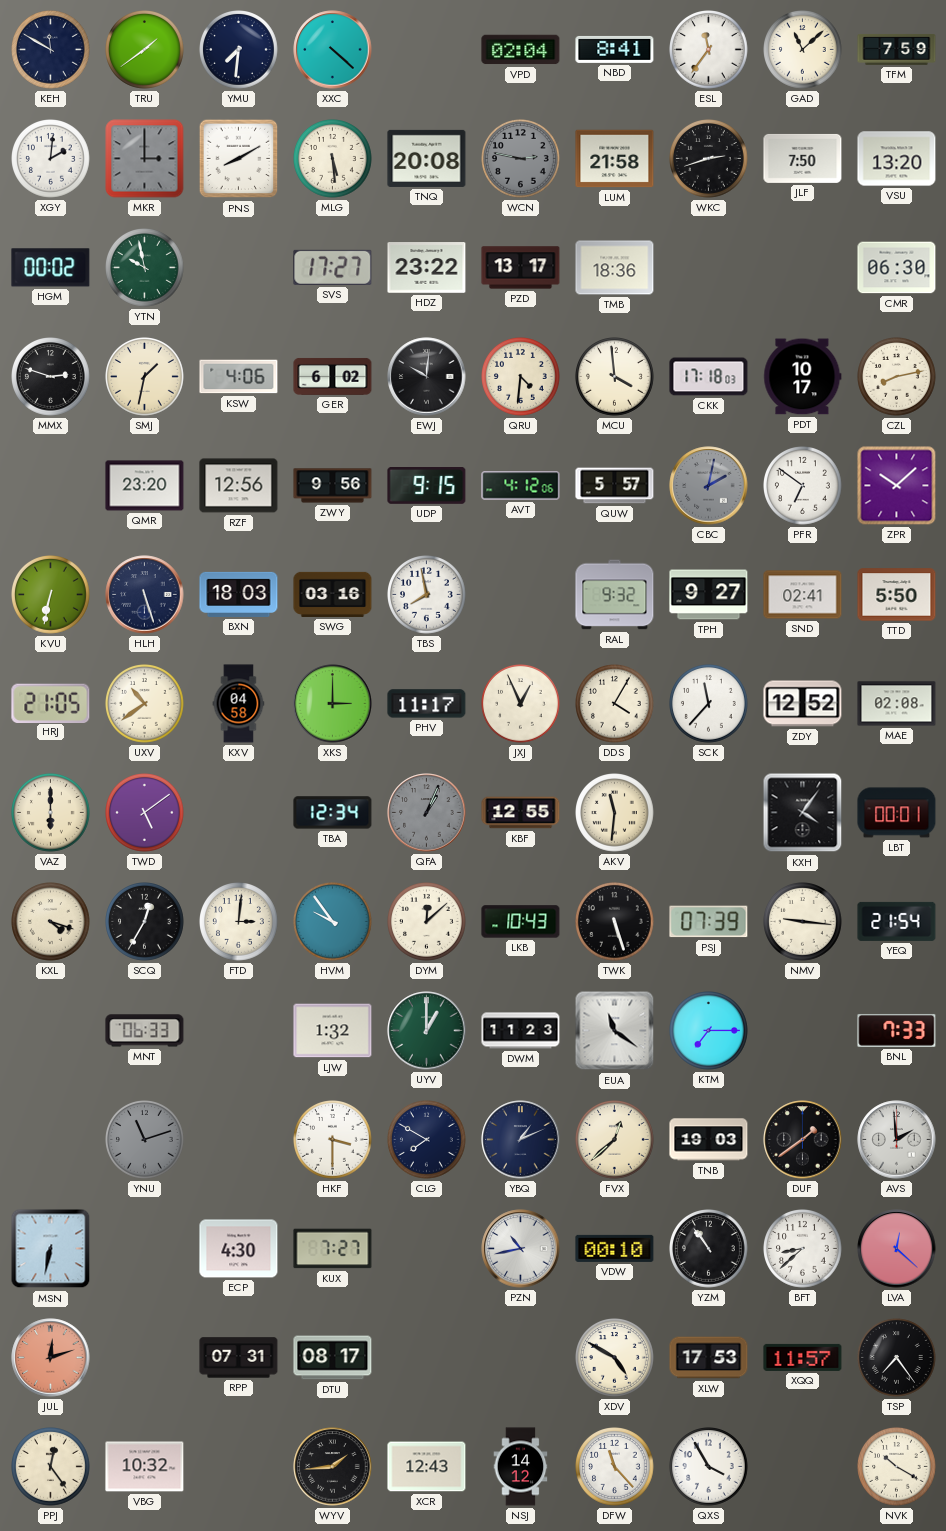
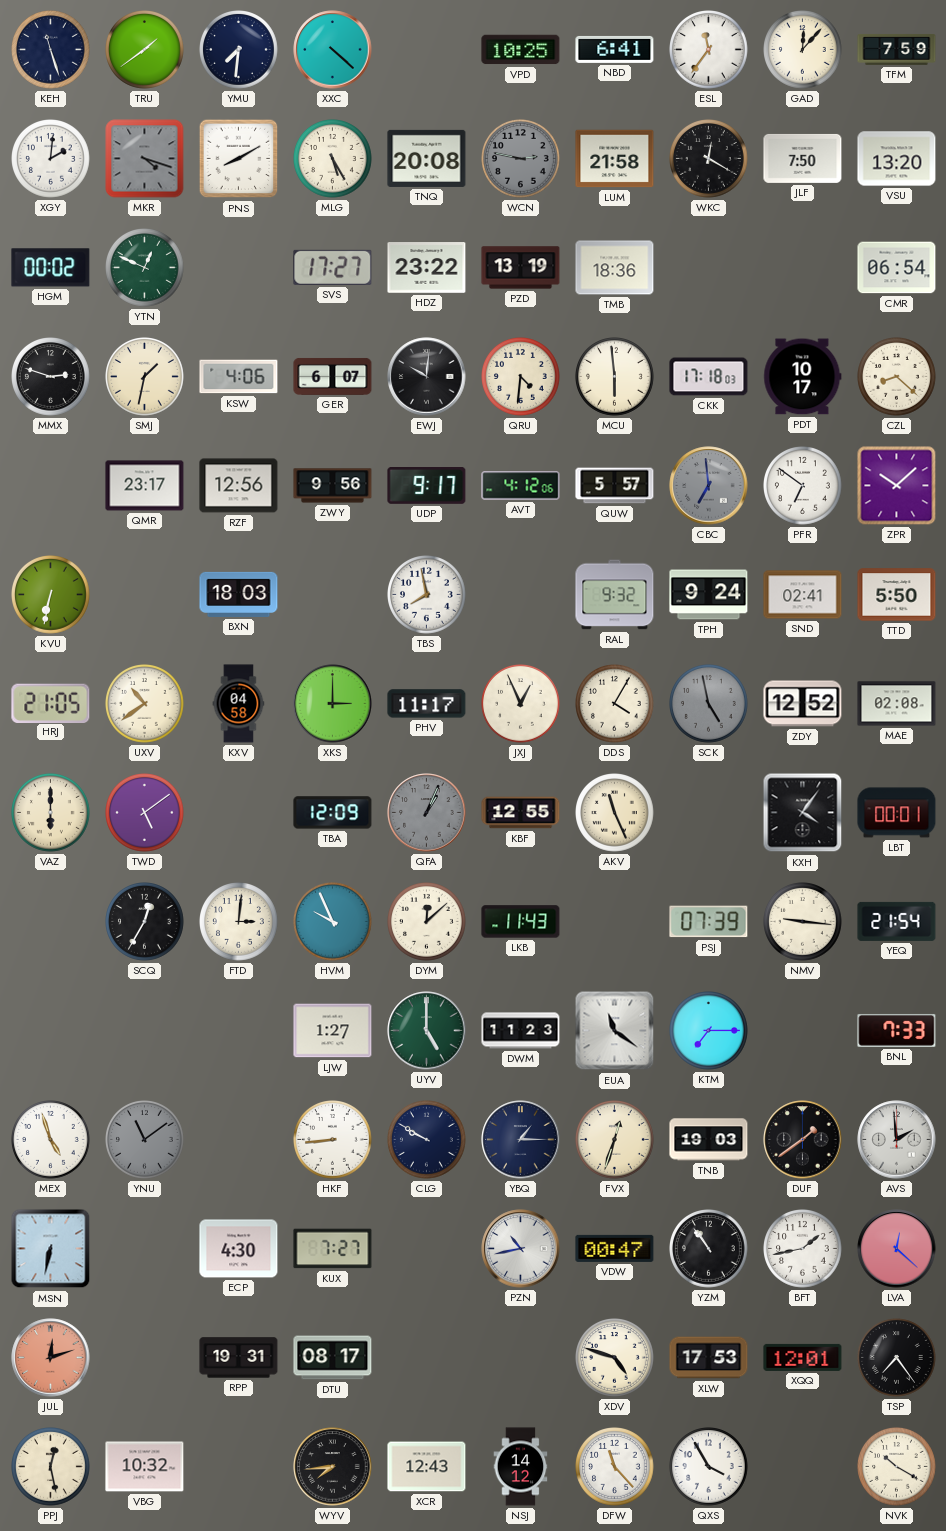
KEH: 11:50 -> 11:27 (51, 50)
VPD: 02:04 -> 10:25 (521, 50)
NBD: 8:41 -> 6:41 (615, 49)
GAD: 11:08 -> 12:07 (803, 50)
MKR: 3:00 -> 4:18 (145, 159)
MLG: 5:29 -> 5:25 (333, 159)
WKC: 2:42 -> 12:20 (709, 159)
YTN: 9:58 -> 12:49 (145, 268)
PZD: 13:17 -> 13:19 (521, 268)
CMR: 06:30 -> 06:54 (897, 268)
GER: 6:02 -> 6:07 (333, 376)
MCU: 3:59 -> 5:59 (615, 377)
CZL: 8:13 -> 8:22 (897, 377)
QMR: 23:20 -> 23:17 (145, 486)
UDP: 9:15 -> 9:17 (427, 486)
CBC: 2:02 -> 6:59 (709, 486)
HLH: 5:27 -> none (145, 595)
SWG: 03:16 -> none (333, 594)
TPH: 9:27 -> 9:24 (709, 595)
SCK: 11:37 -> 4:58 (709, 704)
SCK dial: white -> grey (709, 704)
TBA: 12:34 -> 12:09 (333, 813)
AKV: 11:31 -> 11:26 (615, 813)
KXL: 4:18 -> none (51, 922)
HVM: 9:54 -> 9:56 (333, 922)
LKB: 10:43 -> 11:43 (521, 922)
TWK: 5:27 -> none (615, 922)
MNT: 06:33 -> none (145, 1031)
LJW: 1:32 -> 1:27 (333, 1031)
UYV: 1:00 -> 5:00 (427, 1031)
MEX: none -> 4:57 (51, 1140)
YNU: 11:12 -> 11:09 (145, 1140)
HKF: 3:30 -> 8:44 (333, 1140)
CLG: 7:50 -> 9:50 (427, 1140)
YBQ: 1:11 -> 1:15 (521, 1140)
FVX: 12:38 -> 12:33 (615, 1140)
VDW: 00:10 -> 00:47 (615, 1248)
BFT: 8:38 -> 1:43 (803, 1249)
RPP: 07:31 -> 19:31 (239, 1358)
XDV: 4:50 -> 4:48 (615, 1358)
XQQ: 11:57 -> 12:01 (803, 1357)
PPJ: 12:24 -> 12:28 (51, 1467)
WYV: 1:44 -> 7:44 (333, 1467)
